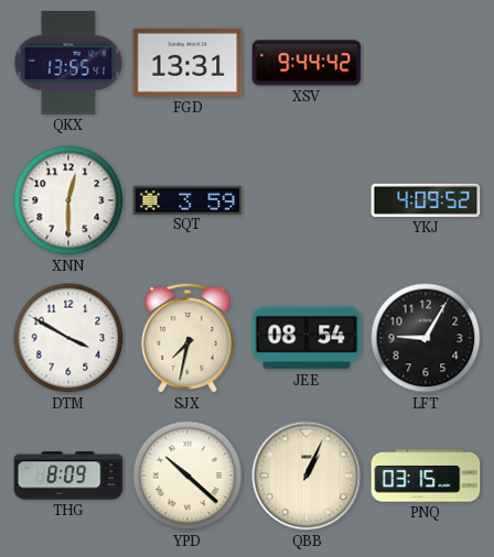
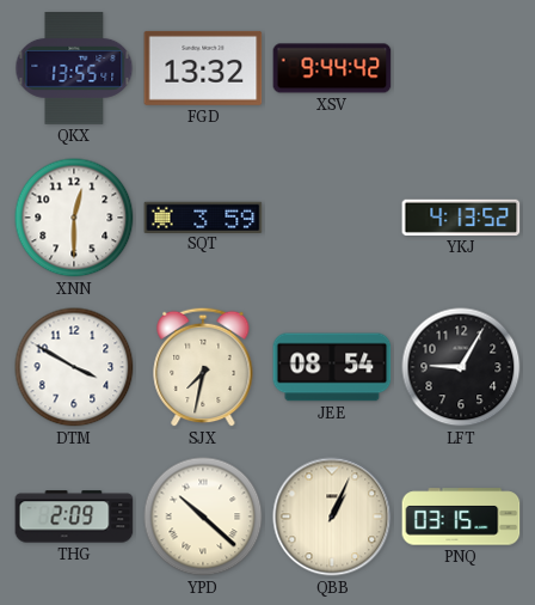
FGD: 13:31 -> 13:32 (203, 68)
YKJ: 4:09 -> 4:13 (461, 218)
THG: 8:09 -> 2:09 (74, 517)
